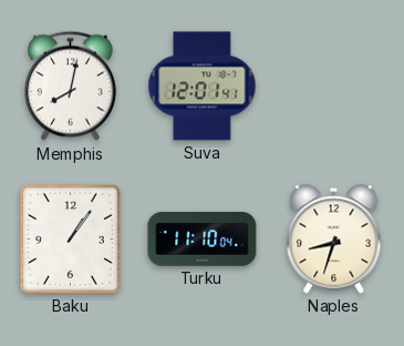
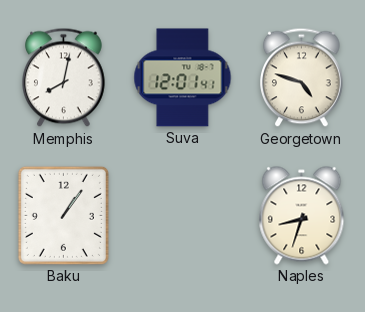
Georgetown: none -> 4:48 (302, 78)
Turku: 11:10 -> none (203, 240)
